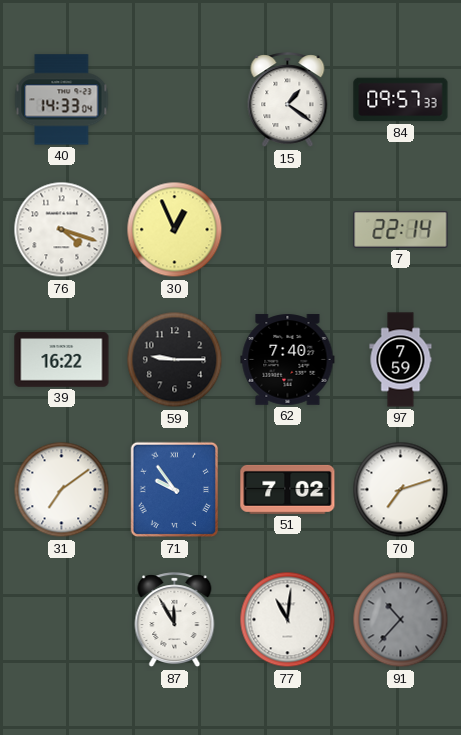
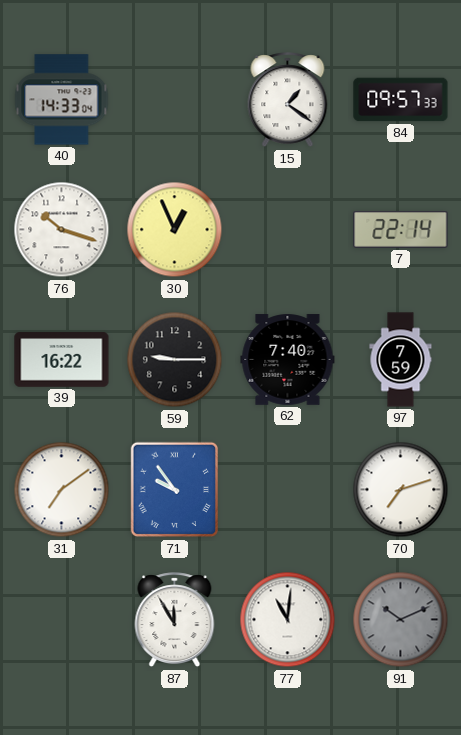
76: 4:18 -> 10:18 (62, 230)
51: 7:02 -> none (288, 489)
91: 10:37 -> 10:11 (401, 620)
